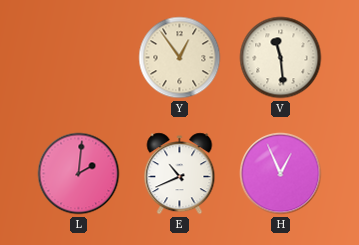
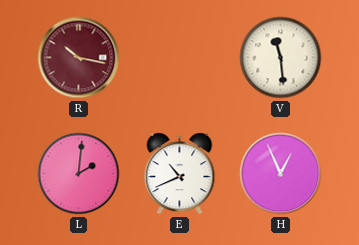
R: none -> 10:17 (79, 58)
Y: 12:54 -> none (180, 58)
